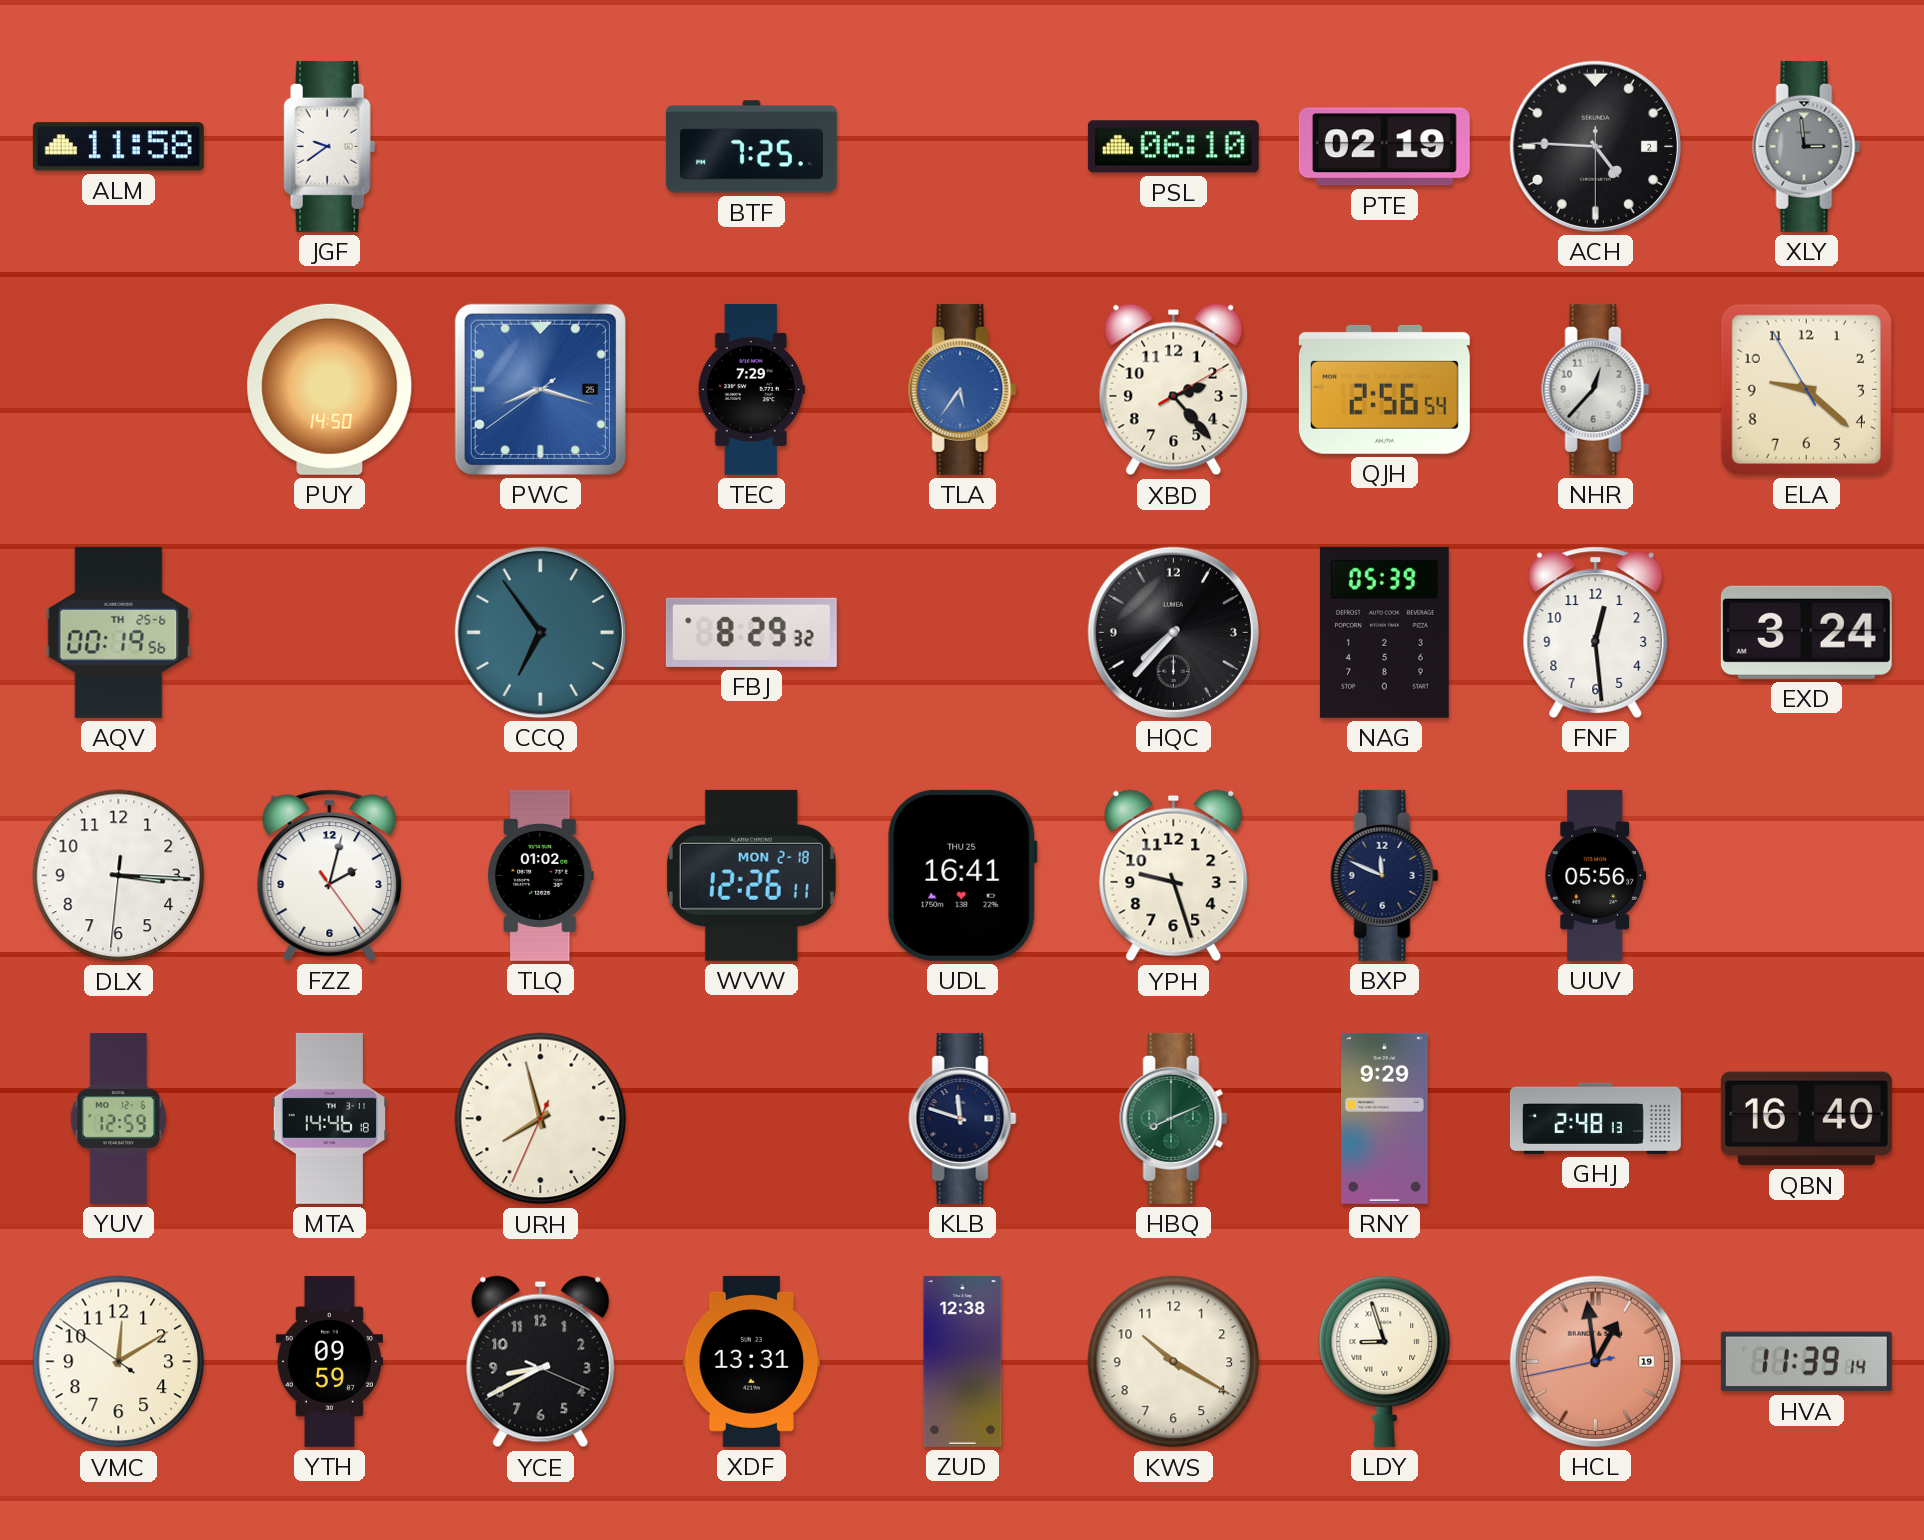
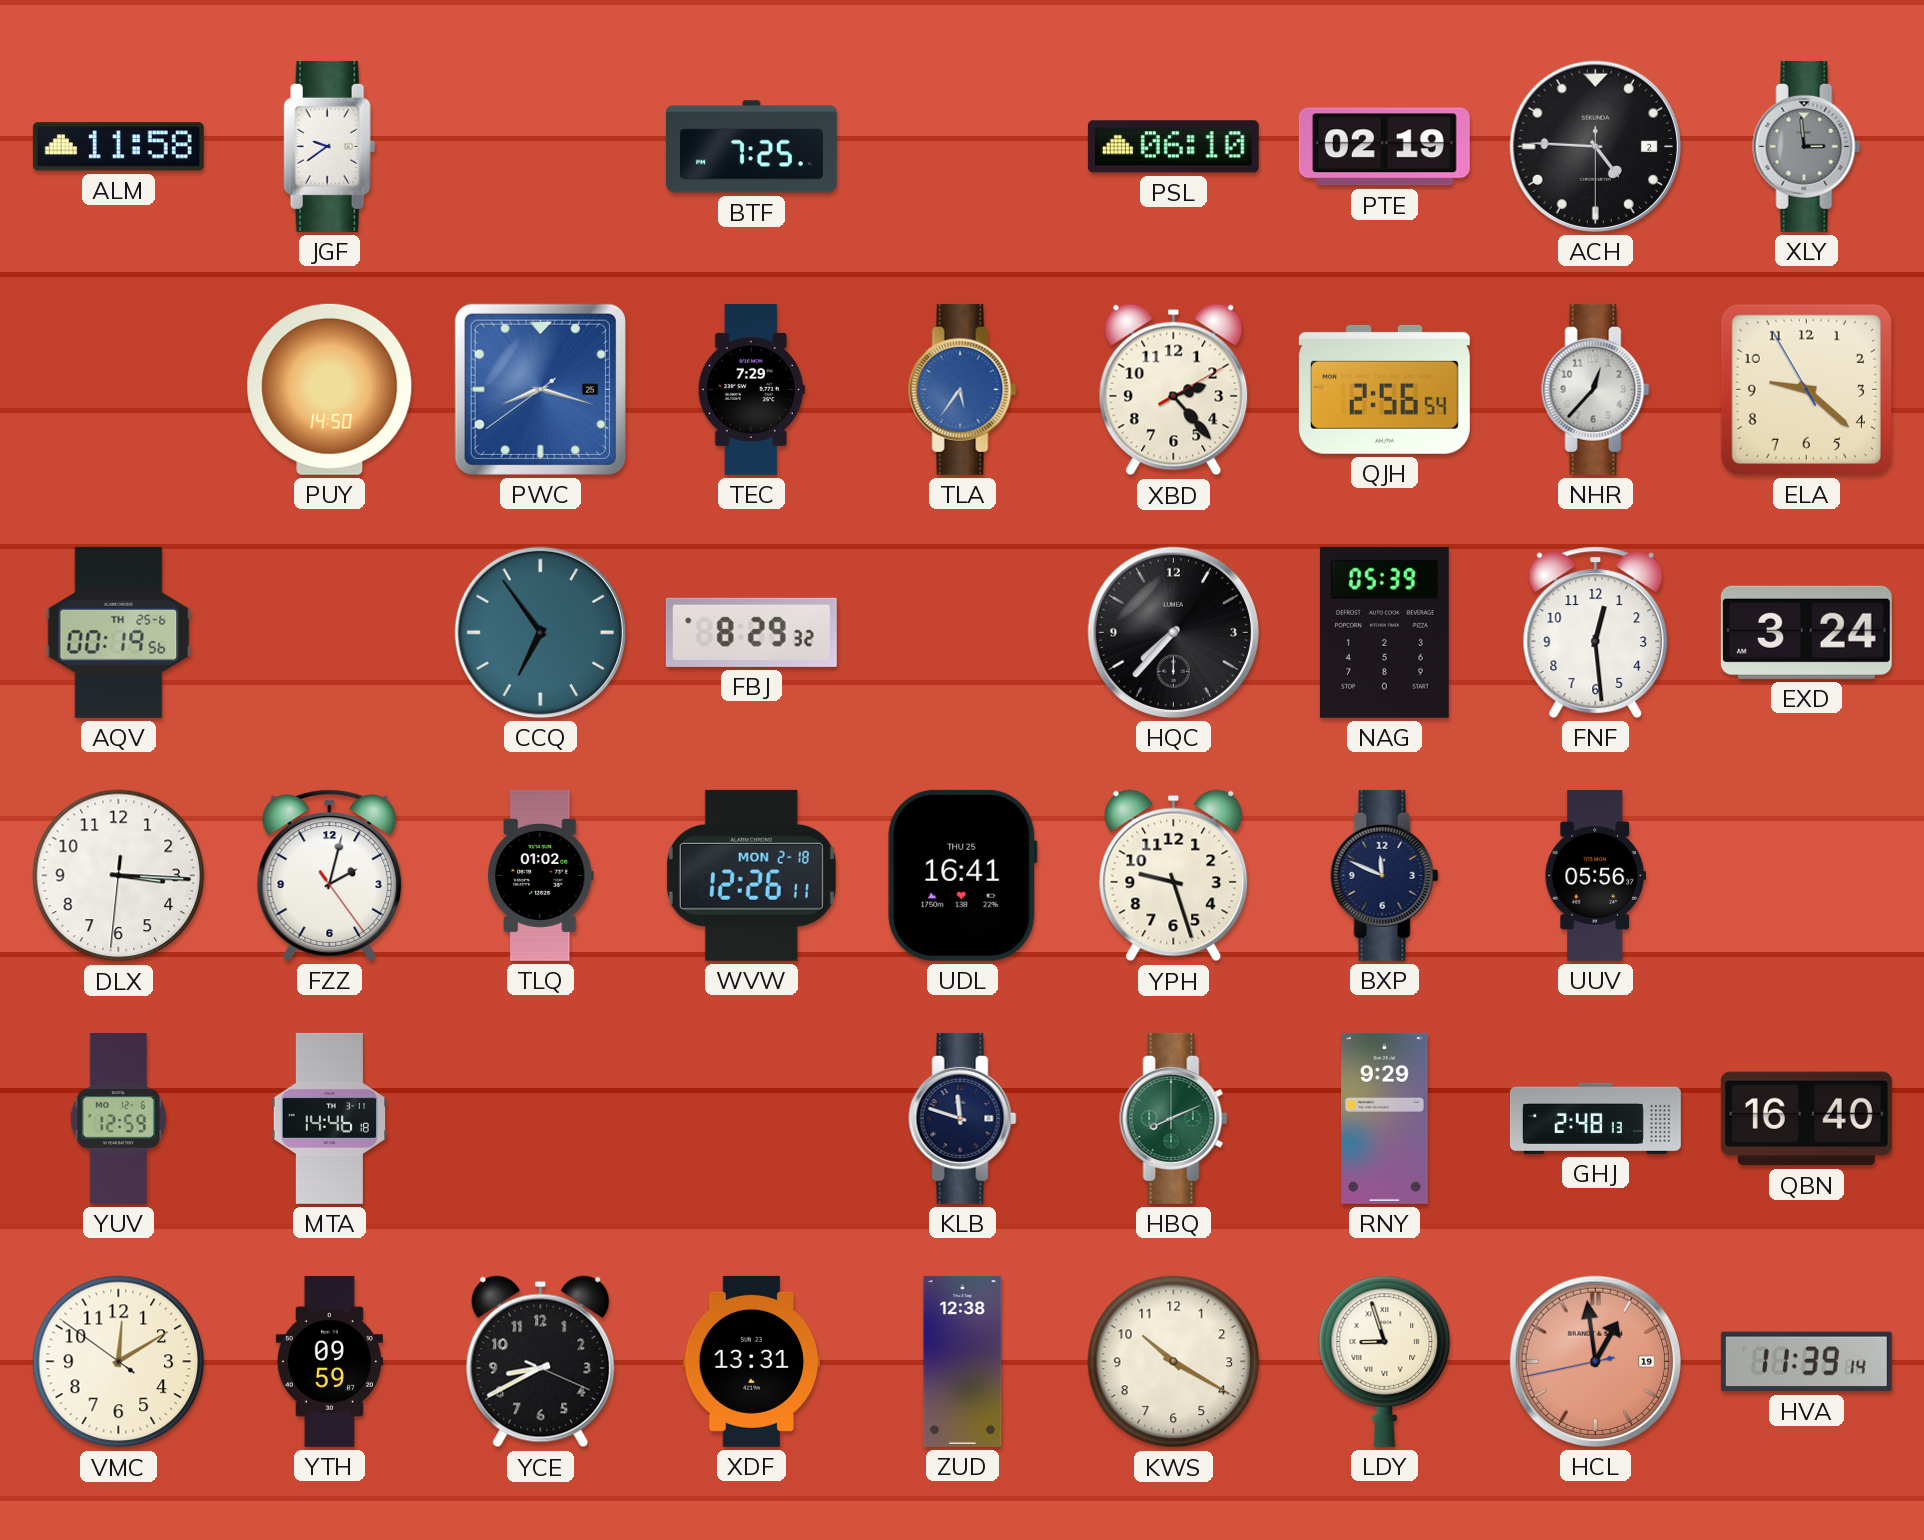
URH: 7:57 -> none (541, 1119)
